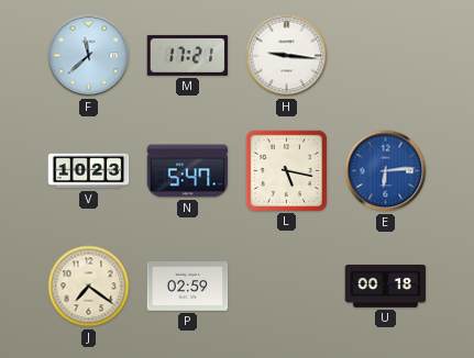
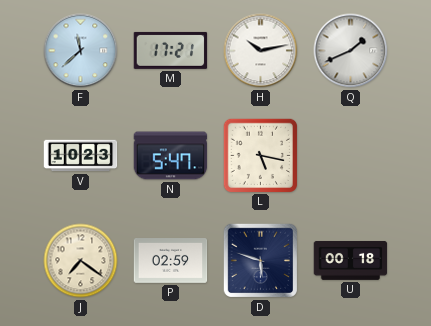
H: 9:16 -> 10:13 (261, 51)
Q: none -> 1:41 (351, 51)
E: 6:14 -> none (386, 171)
D: none -> 5:48 (261, 261)
